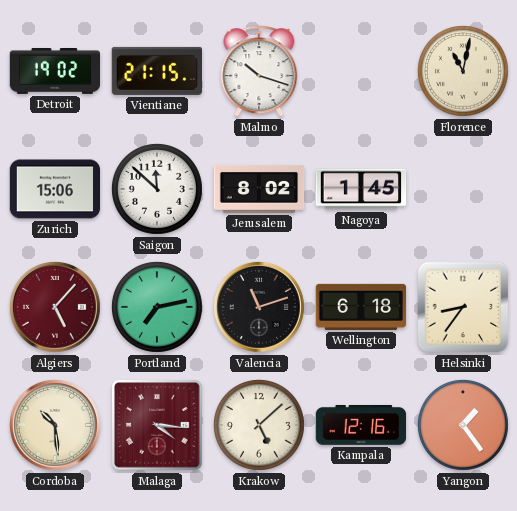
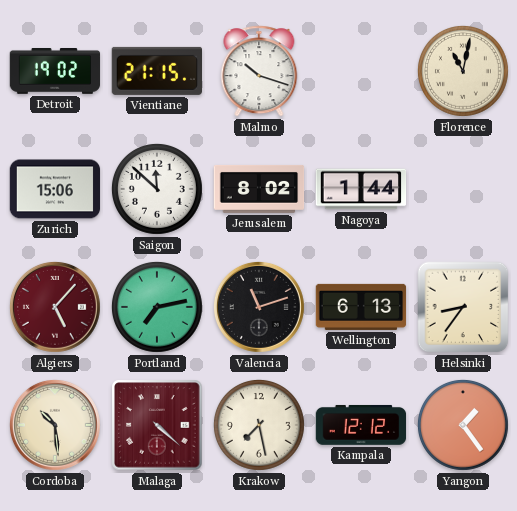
Nagoya: 1:45 -> 1:44 (361, 189)
Wellington: 6:18 -> 6:13 (361, 307)
Malaga: 4:16 -> 4:22 (157, 425)
Krakow: 5:08 -> 7:28 (259, 425)
Kampala: 12:16 -> 12:12 (361, 425)
